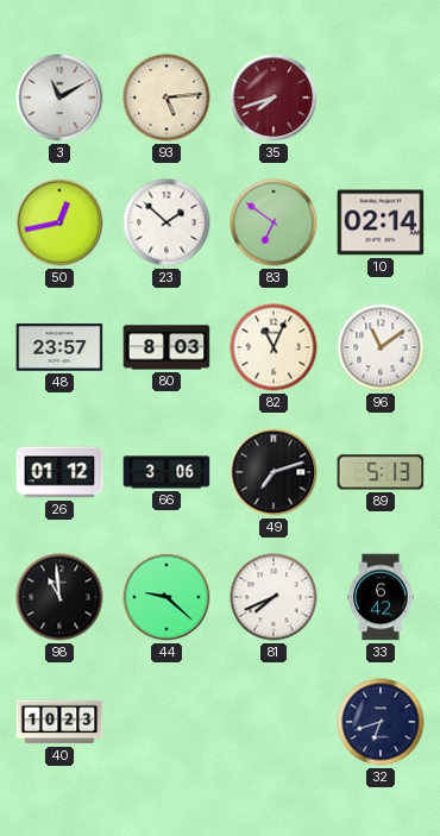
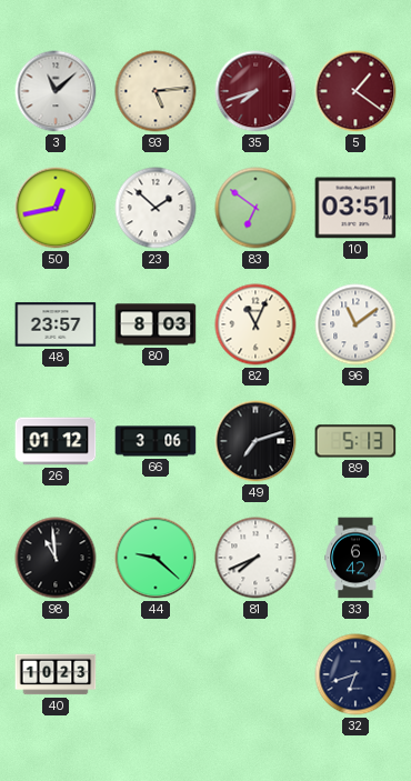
3: 11:10 -> 11:08 (56, 91)
5: none -> 1:21 (355, 91)
10: 02:14 -> 03:51 (355, 208)
